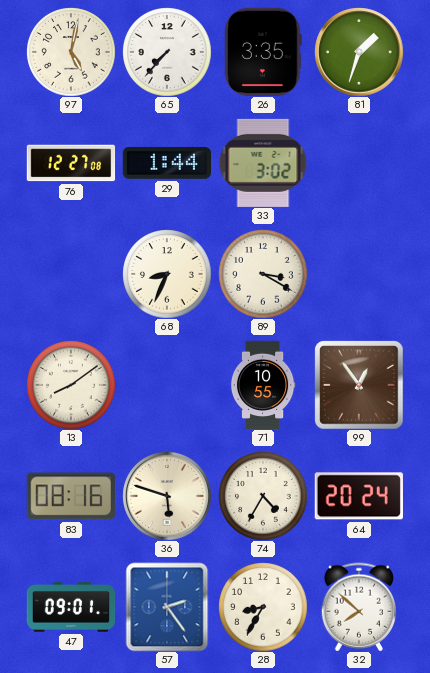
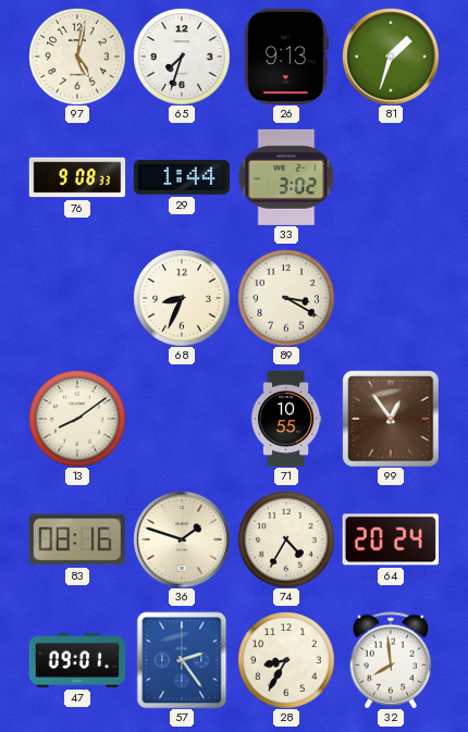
65: 7:37 -> 7:33 (182, 57)
26: 3:35 -> 9:13 (286, 55)
76: 12:27 -> 9:08 (77, 177)
36: 5:48 -> 1:48 (182, 539)
32: 7:52 -> 7:59 (391, 660)
